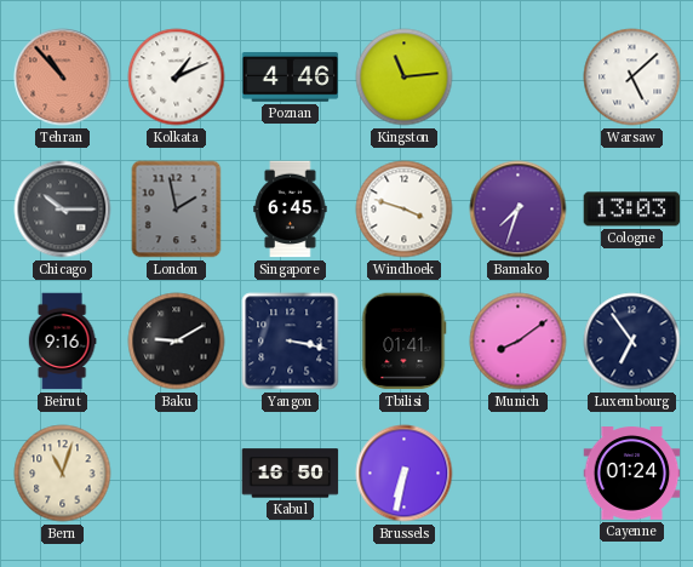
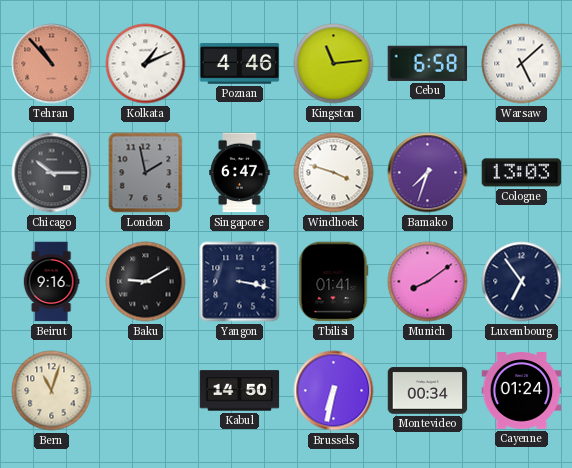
Cebu: none -> 6:58 (428, 63)
Singapore: 6:45 -> 6:47 (240, 173)
Kabul: 16:50 -> 14:50 (240, 391)
Montevideo: none -> 00:34 (428, 391)
